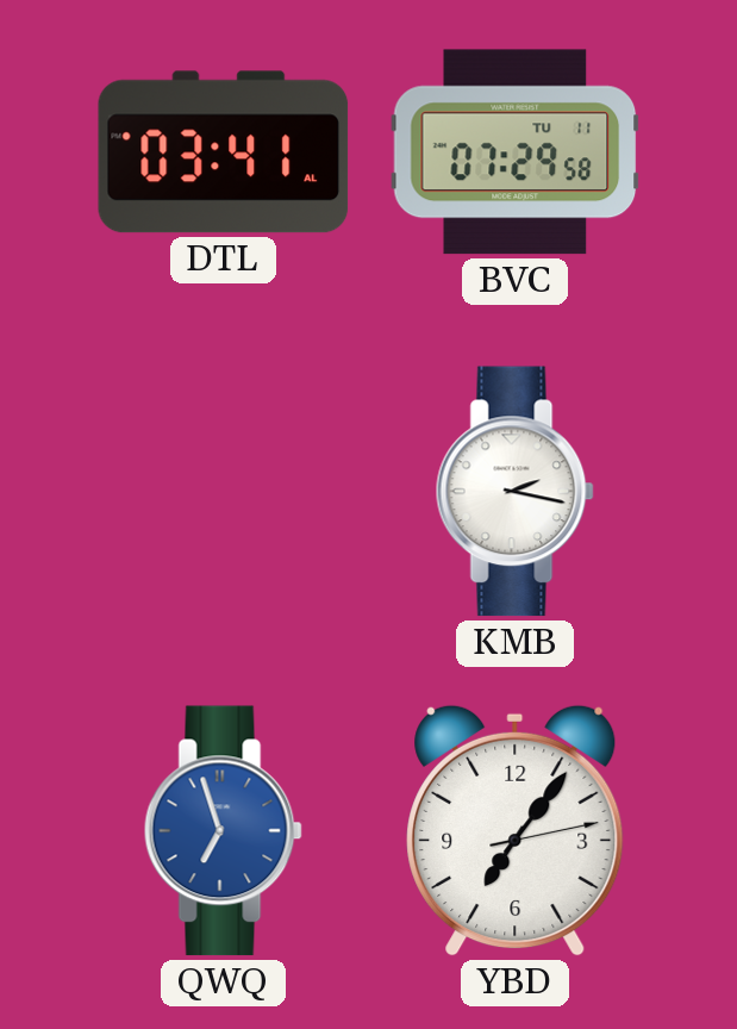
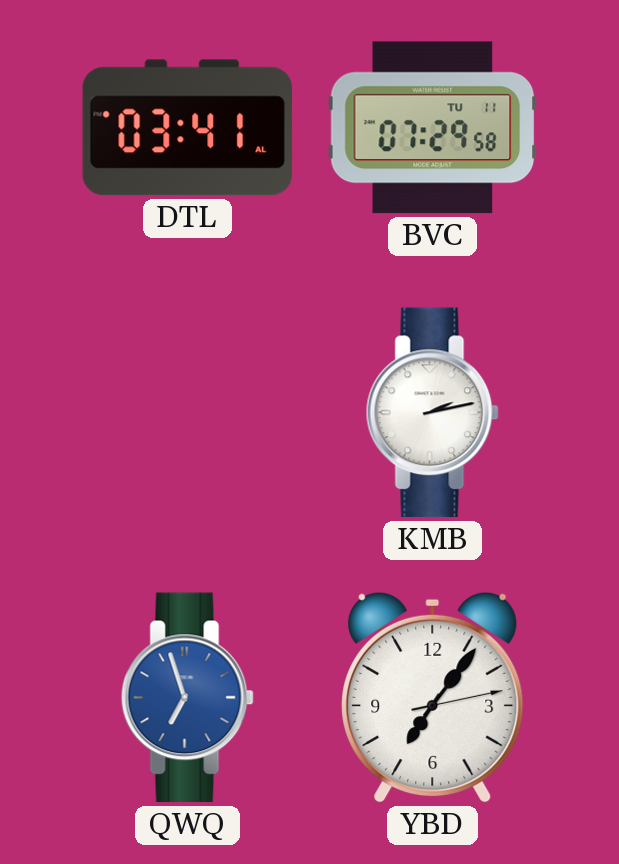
KMB: 2:17 -> 2:13 (432, 413)
